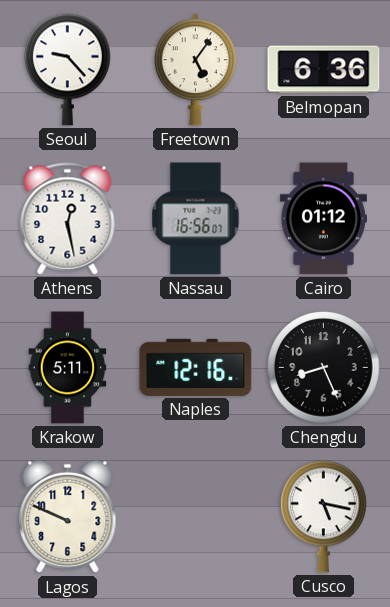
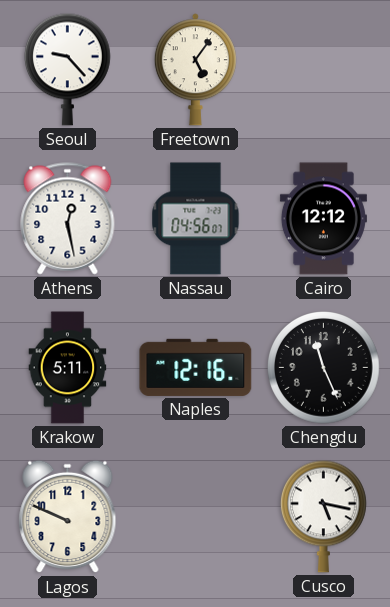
Belmopan: 6:36 -> none (324, 70)
Nassau: 16:56 -> 04:56 (196, 219)
Cairo: 01:12 -> 12:12 (323, 219)
Chengdu: 8:26 -> 11:26 (324, 368)
